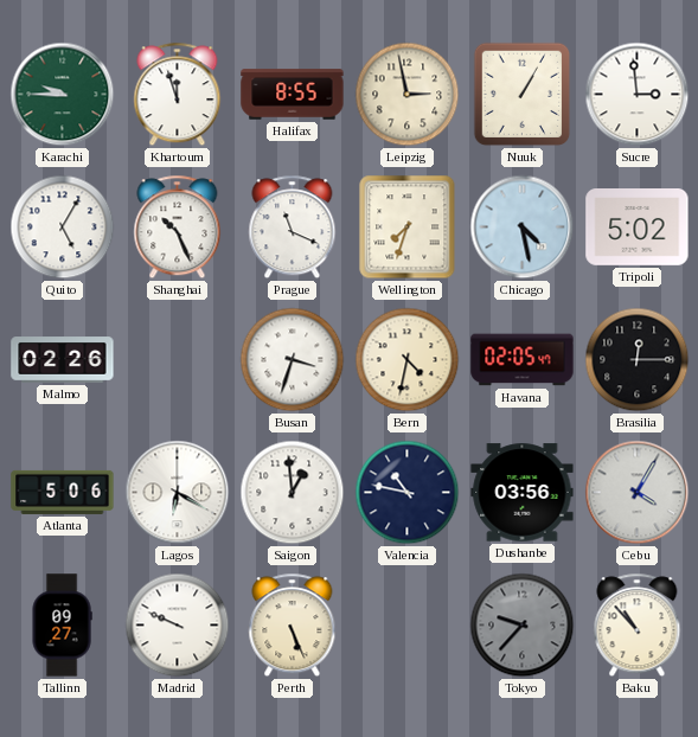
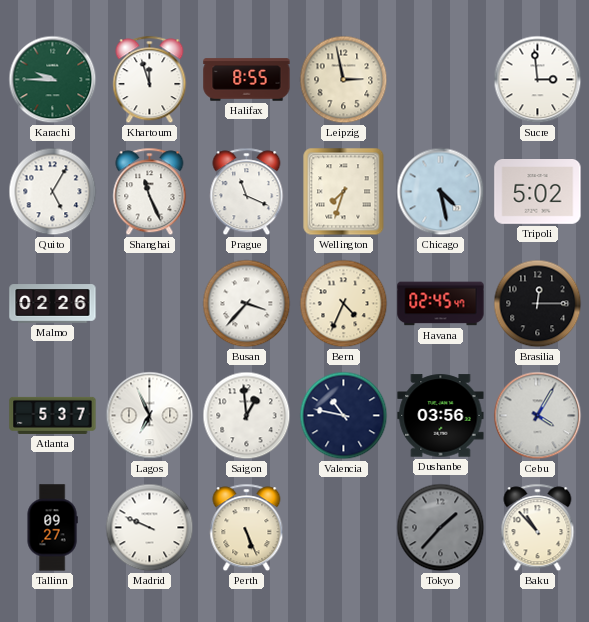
Nuuk: 1:05 -> none (523, 95)
Shanghai: 10:26 -> 11:26 (150, 192)
Busan: 3:33 -> 3:37 (247, 304)
Bern: 4:32 -> 4:34 (344, 304)
Havana: 02:05 -> 02:45 (441, 304)
Atlanta: 5:06 -> 5:37 (53, 415)
Lagos: 6:20 -> 6:56 (150, 416)
Tokyo: 9:37 -> 1:37 (441, 528)
